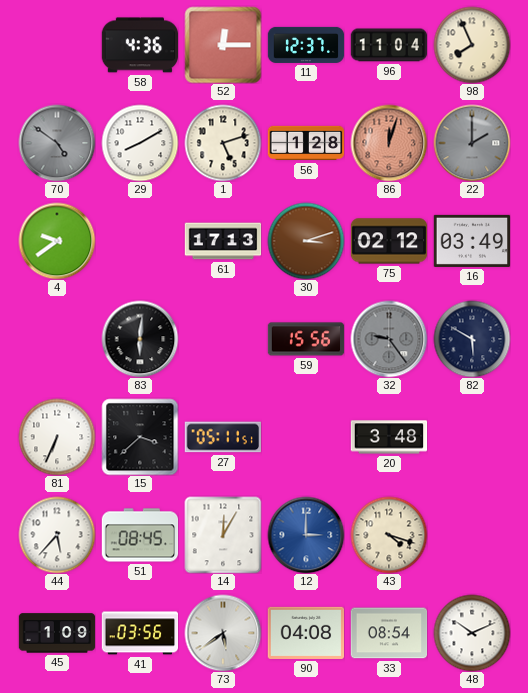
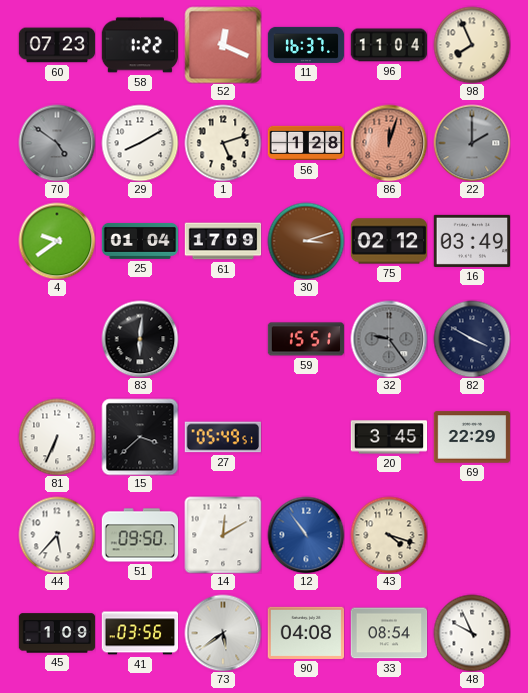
60: none -> 07:23 (57, 45)
58: 4:36 -> 1:22 (139, 45)
52: 12:15 -> 12:19 (223, 45)
11: 12:37 -> 16:37 (306, 45)
25: none -> 01:04 (140, 241)
61: 17:13 -> 17:09 (223, 241)
59: 15:56 -> 15:51 (306, 339)
82: 5:50 -> 3:50 (472, 339)
27: 05:11 -> 05:49 (222, 437)
20: 3:48 -> 3:45 (389, 437)
69: none -> 22:29 (472, 437)
51: 08:45 -> 09:50 (140, 535)
14: 12:05 -> 12:10 (223, 535)
12: 3:00 -> 10:54 (306, 535)
48: 10:11 -> 9:56 (472, 633)
